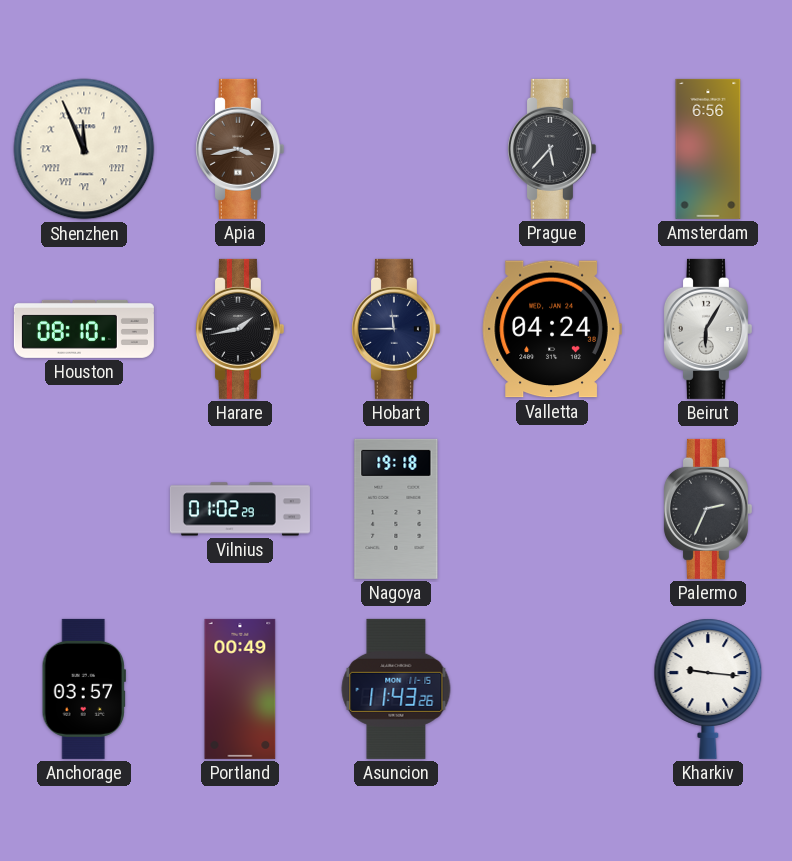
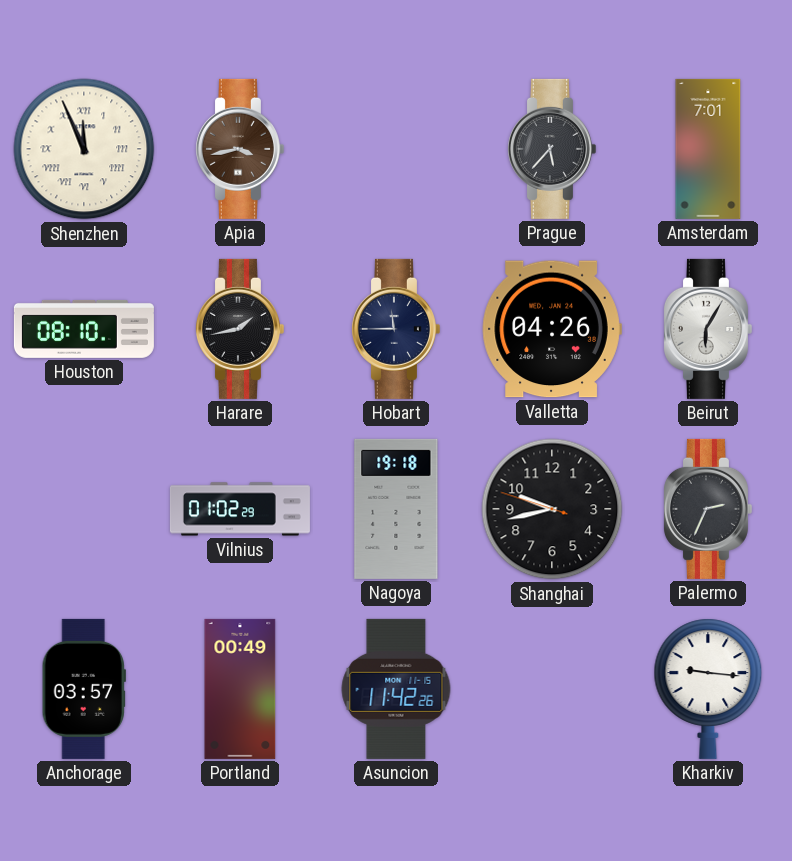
Amsterdam: 6:56 -> 7:01 (708, 149)
Valletta: 04:24 -> 04:26 (552, 329)
Shanghai: none -> 9:42 (552, 509)
Asuncion: 11:43 -> 11:42 (396, 689)
